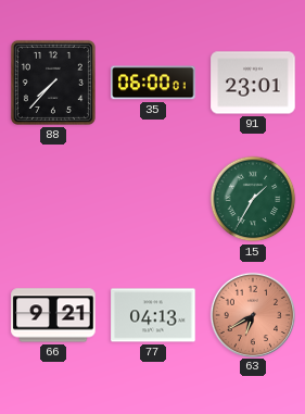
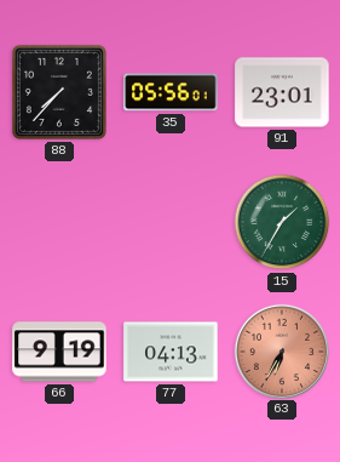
35: 06:00 -> 05:56 (171, 92)
66: 9:21 -> 9:19 (59, 352)
63: 6:40 -> 6:35 (281, 350)
